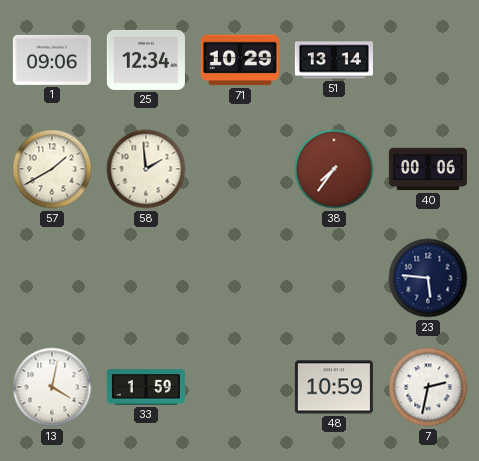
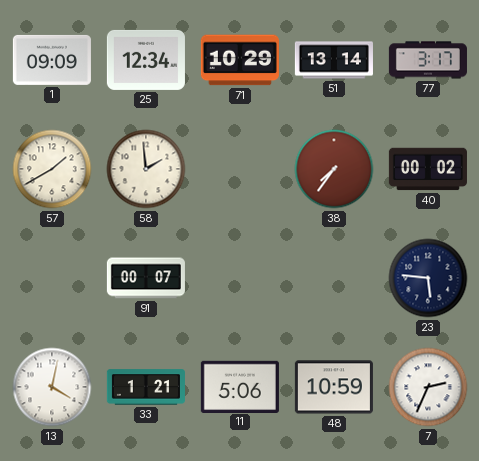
1: 09:06 -> 09:09 (52, 60)
77: none -> 3:17 (428, 60)
40: 00:06 -> 00:02 (428, 169)
91: none -> 00:07 (146, 278)
33: 1:59 -> 1:21 (146, 387)
11: none -> 5:06 (240, 386)
7: 2:32 -> 2:34 (428, 387)
